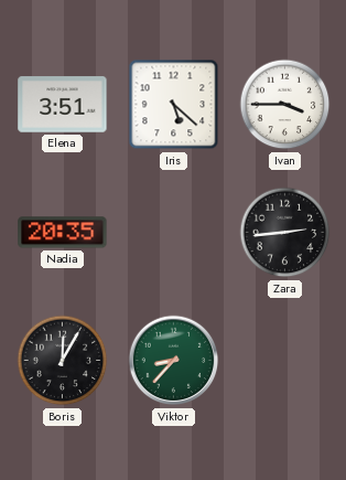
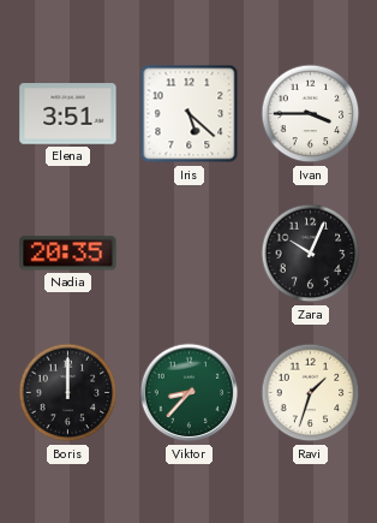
Zara: 2:44 -> 10:04 (311, 254)
Boris: 12:05 -> 12:00 (68, 393)
Ravi: none -> 1:33 (311, 393)
